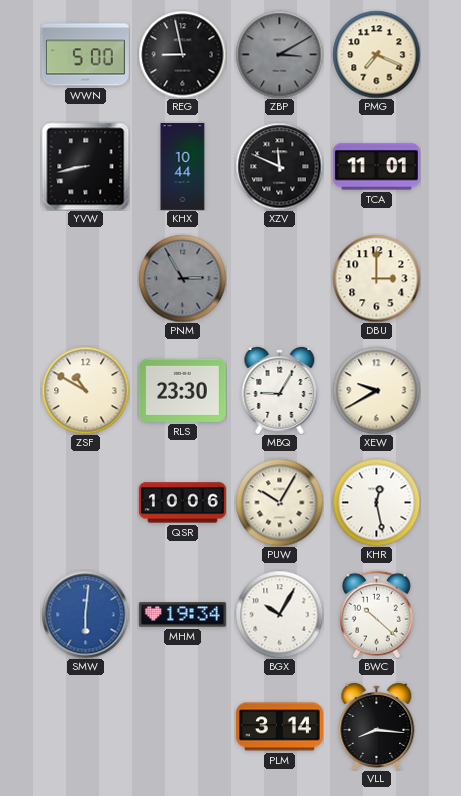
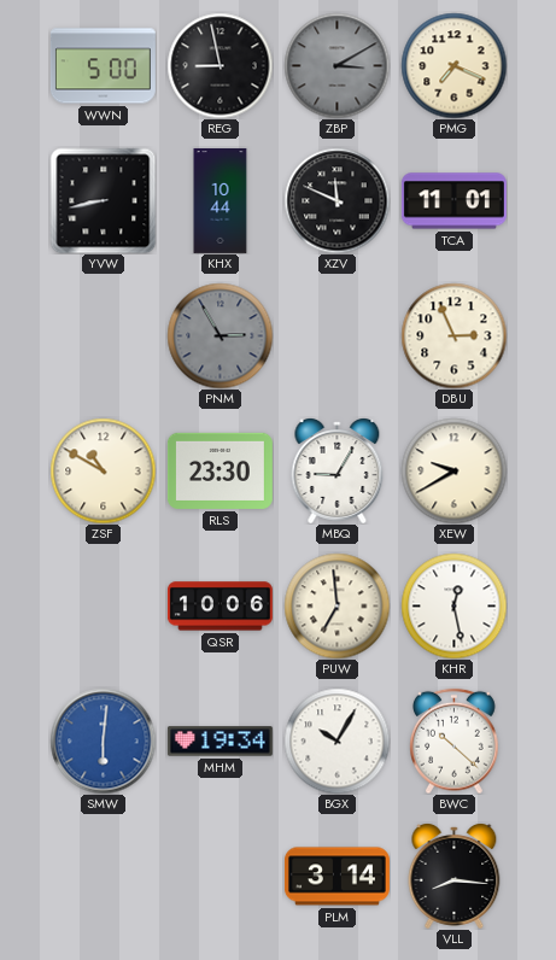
DBU: 3:00 -> 2:56 (453, 335)
PUW: 10:05 -> 6:59 (336, 605)
